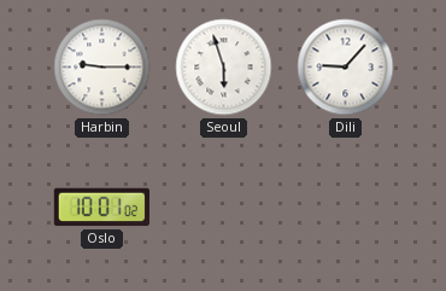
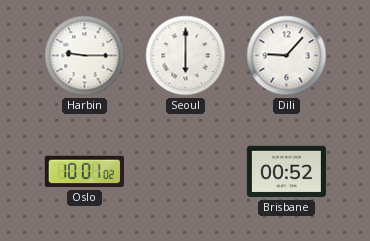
Seoul: 5:57 -> 6:00 (186, 56)
Brisbane: none -> 00:52 (286, 172)
